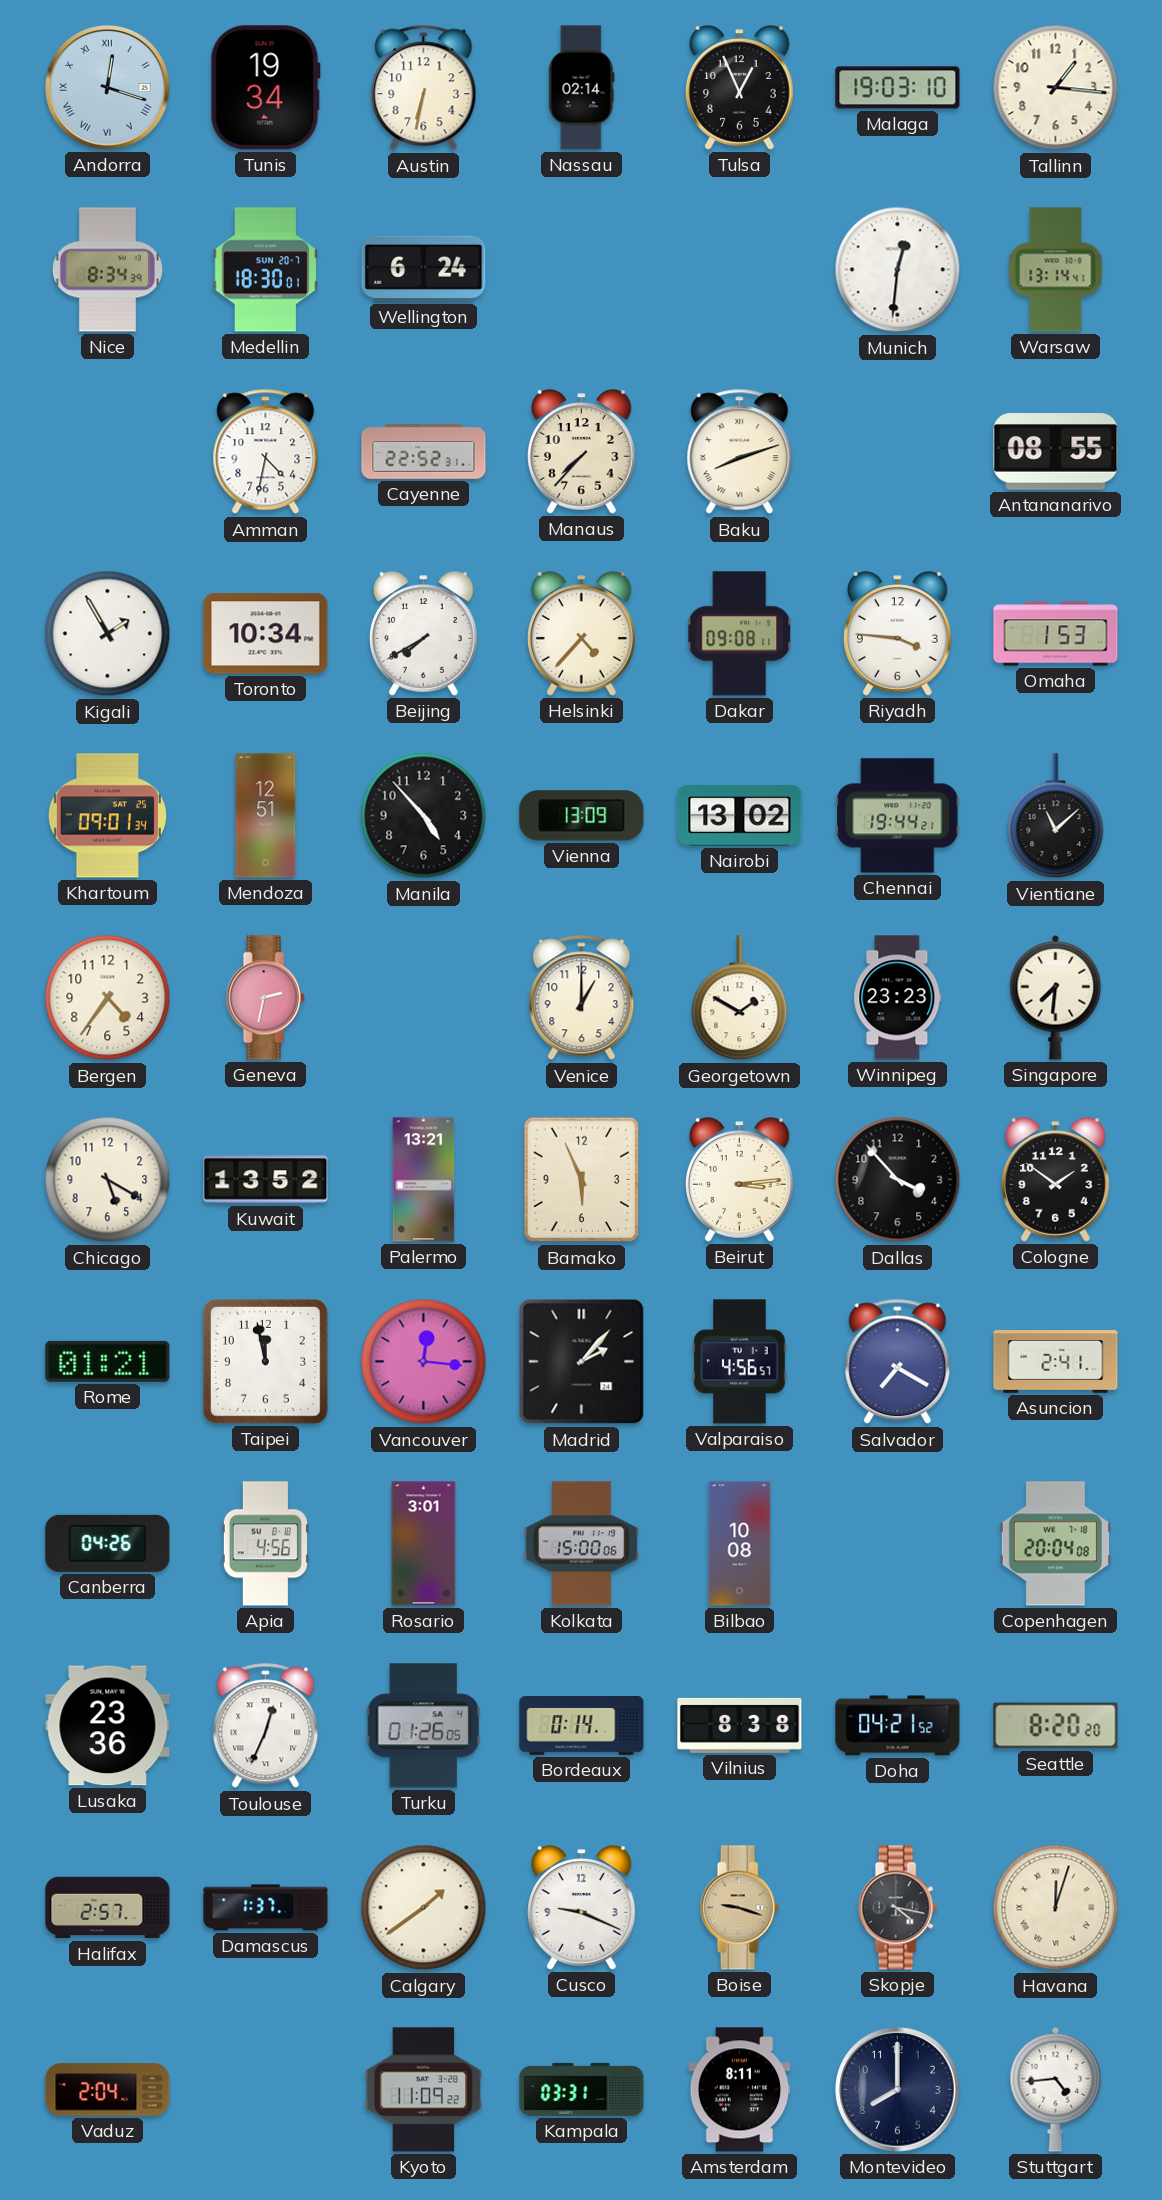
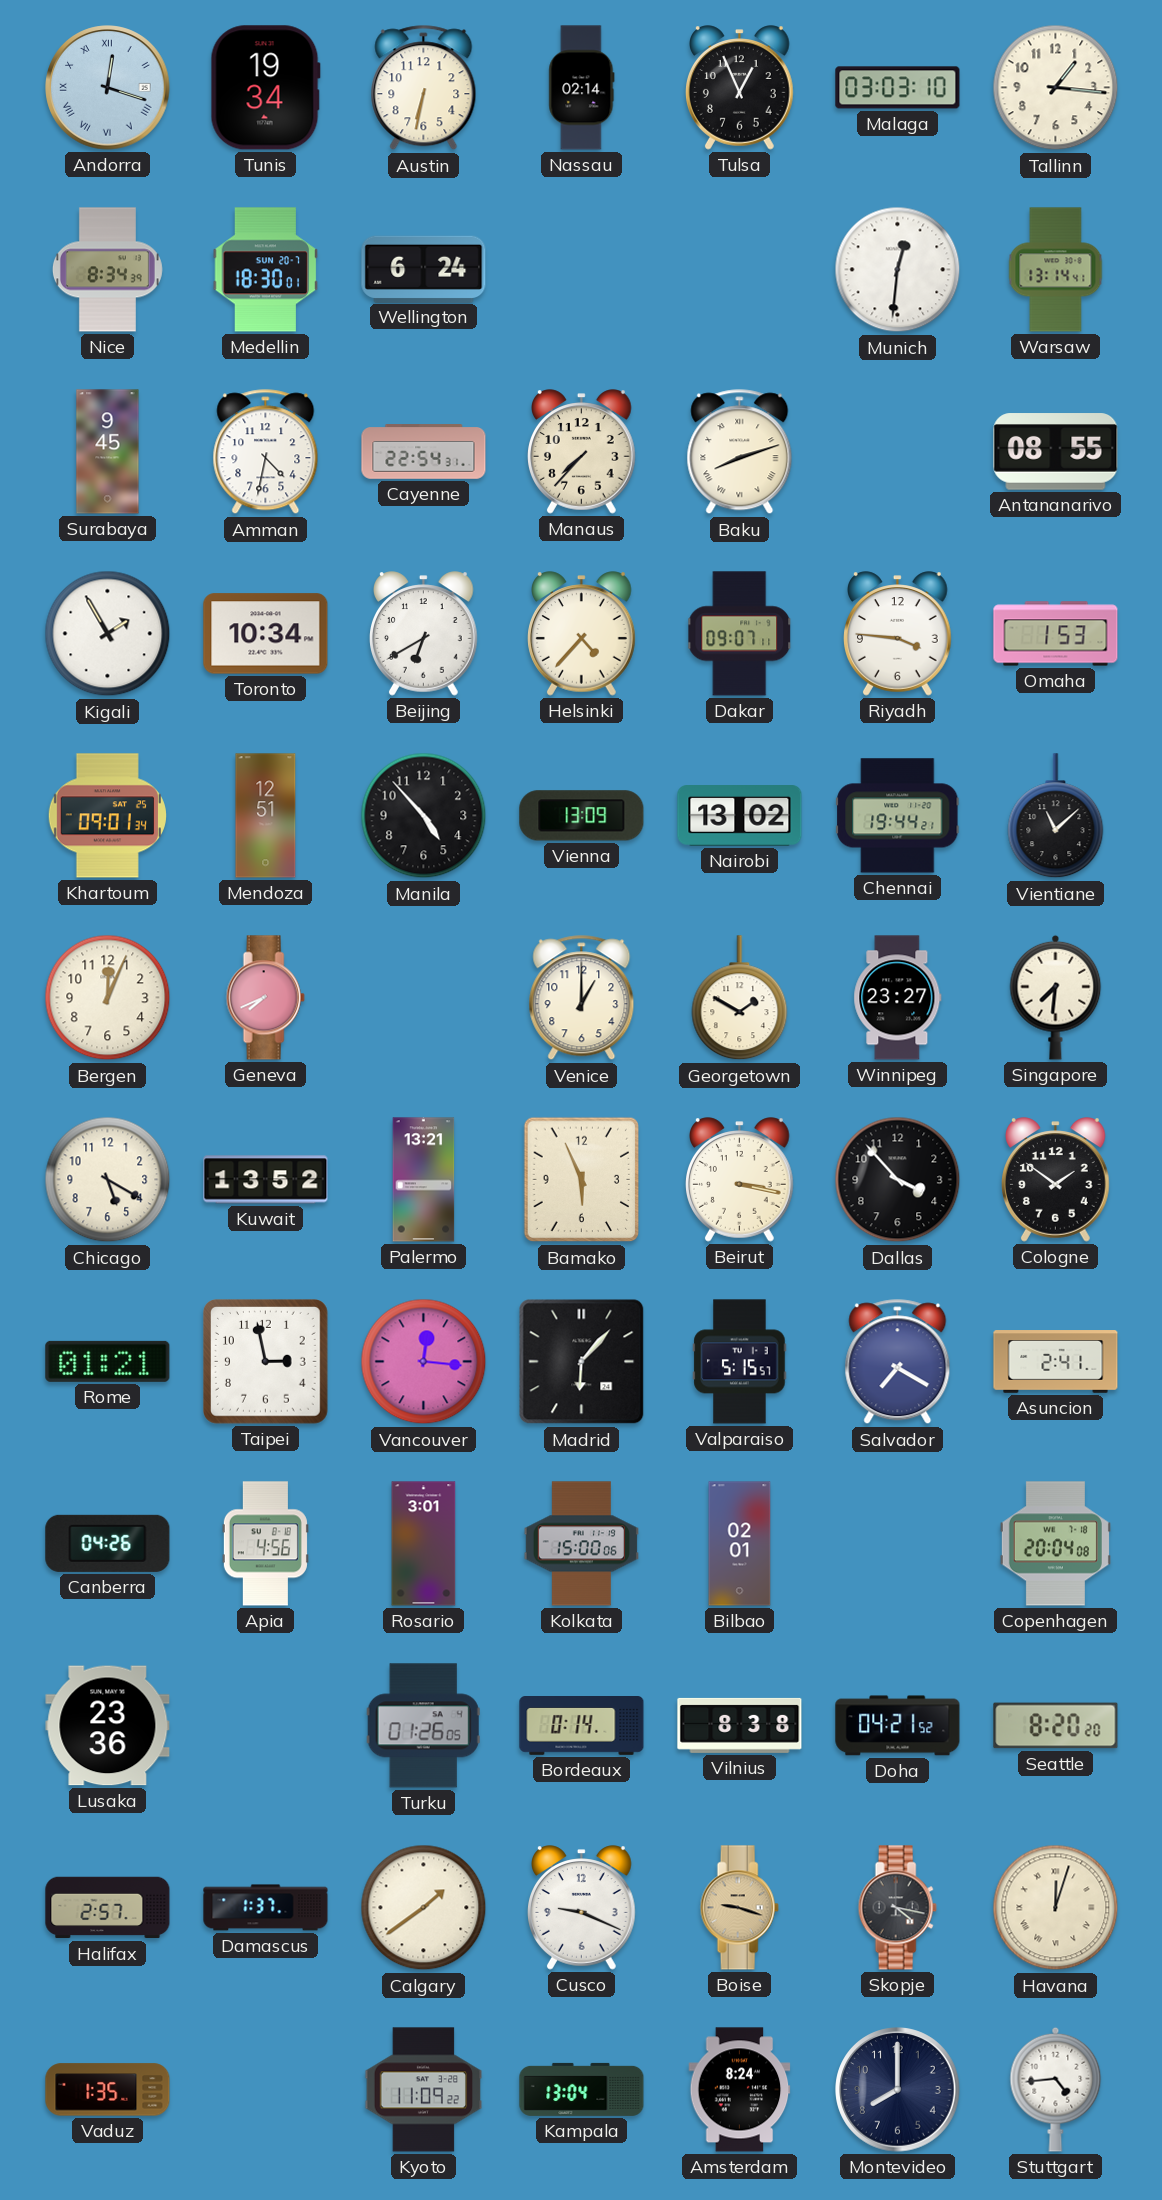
Malaga: 19:03 -> 03:03 (898, 88)
Surabaya: none -> 9:45 (108, 452)
Cayenne: 22:52 -> 22:54 (424, 452)
Beijing: 7:40 -> 6:40 (424, 634)
Dakar: 09:08 -> 09:07 (740, 634)
Bergen: 4:36 -> 12:04 (108, 998)
Geneva: 2:32 -> 7:41 (265, 998)
Winnipeg: 23:23 -> 23:27 (898, 998)
Beirut: 3:14 -> 3:17 (740, 1180)
Taipei: 11:58 -> 2:58 (266, 1362)
Madrid: 2:07 -> 6:07 (582, 1362)
Valparaiso: 4:56 -> 5:15 (740, 1362)
Bilbao: 10:08 -> 02:01 (740, 1544)
Toulouse: 12:34 -> none (266, 1726)
Vaduz: 2:04 -> 1:35 (108, 2090)
Kampala: 03:31 -> 13:04 (582, 2089)
Amsterdam: 8:11 -> 8:24 (740, 2090)
